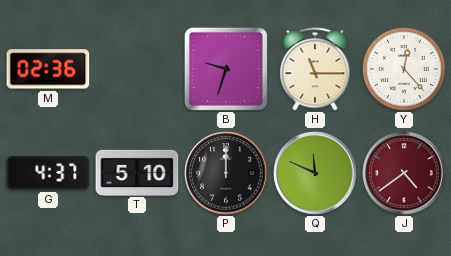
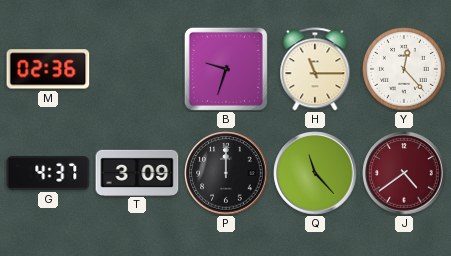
T: 5:10 -> 3:09 (137, 172)
Q: 11:49 -> 11:23 (315, 173)
